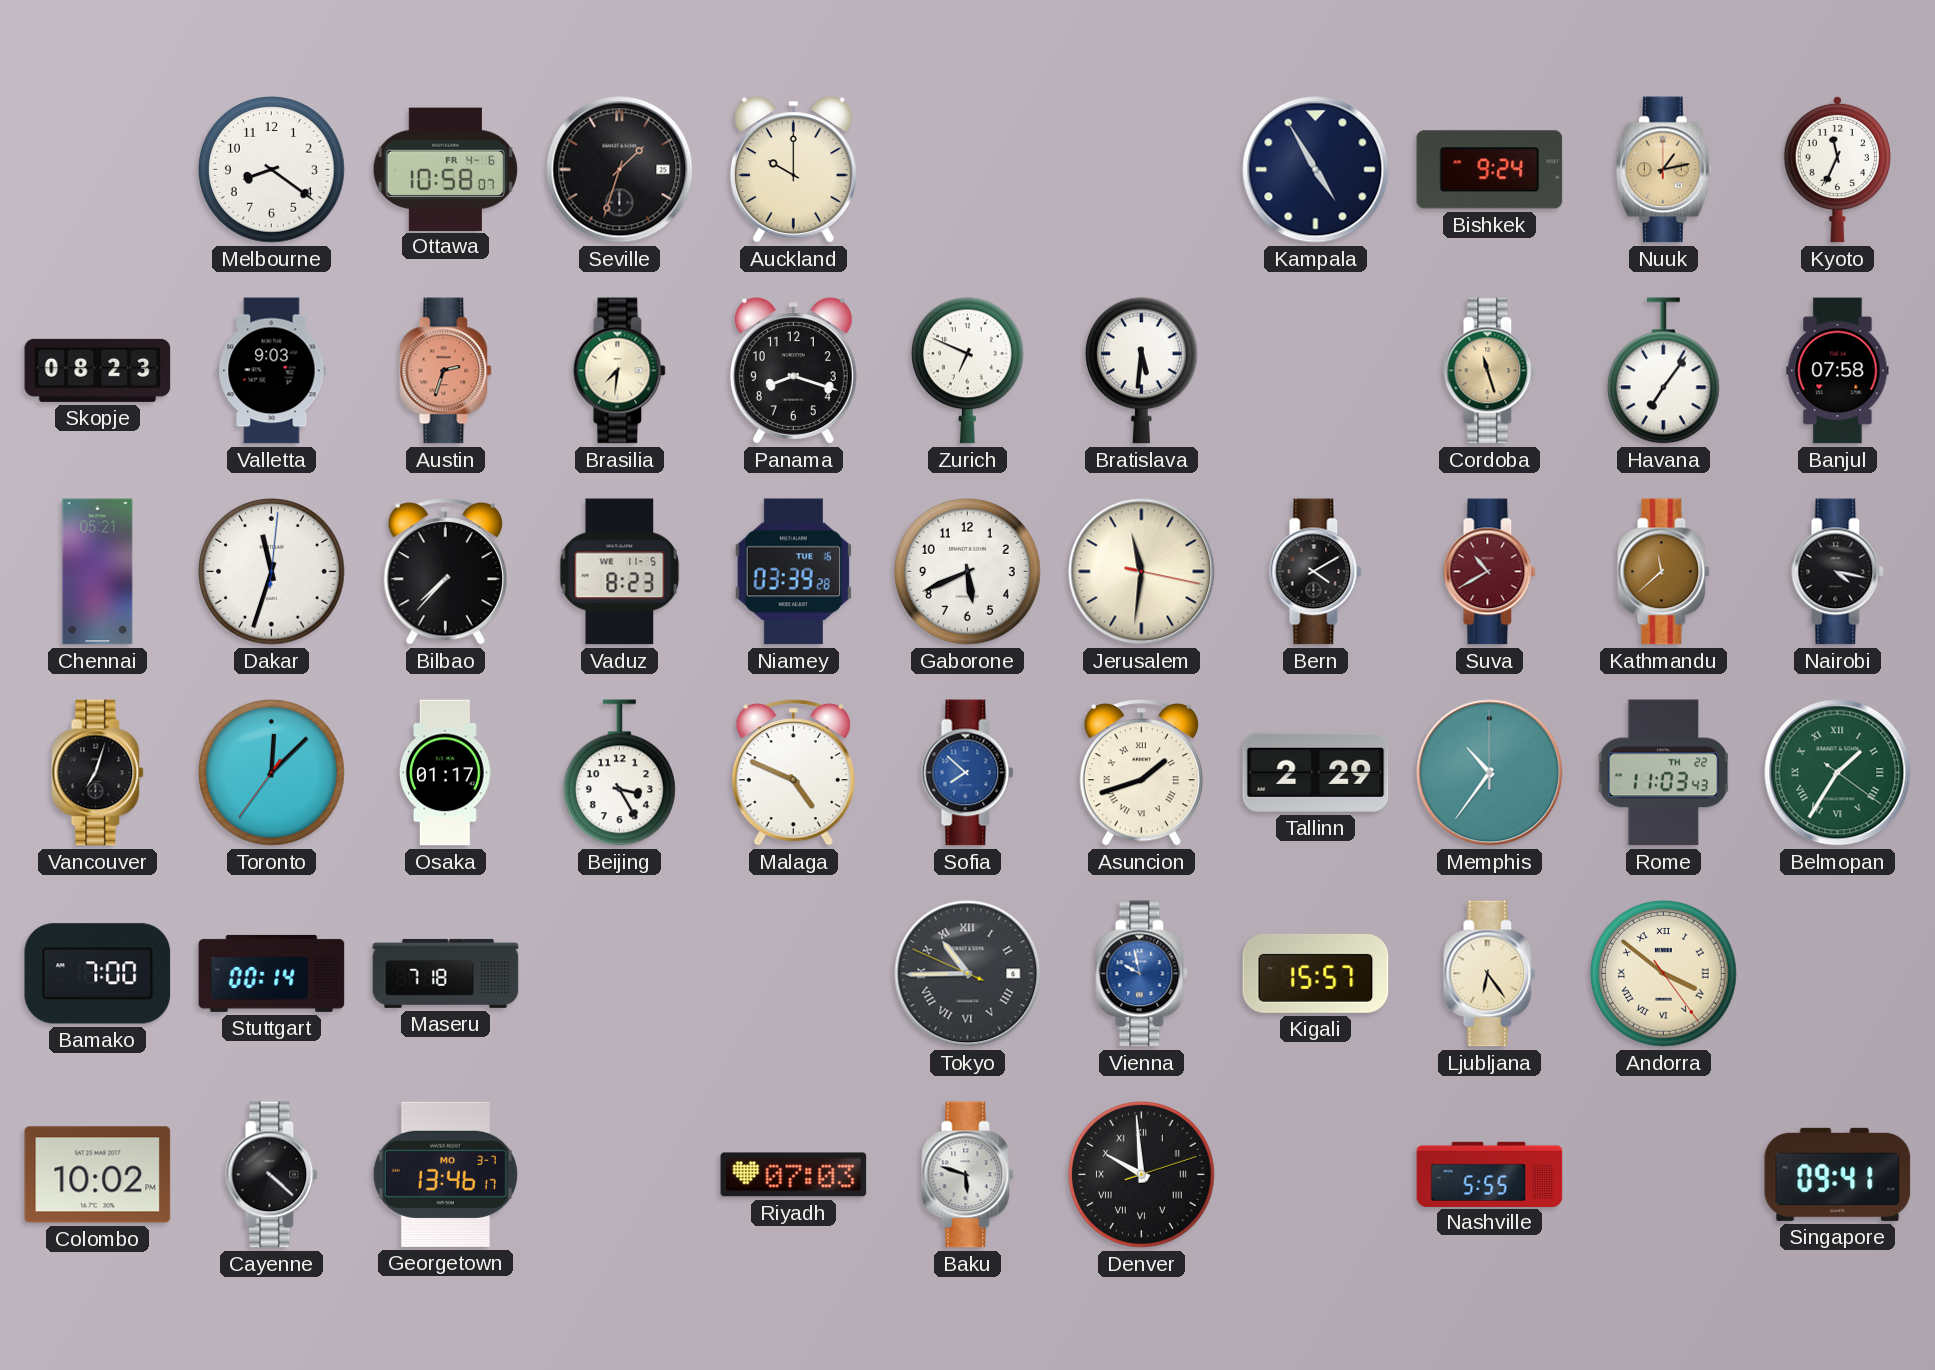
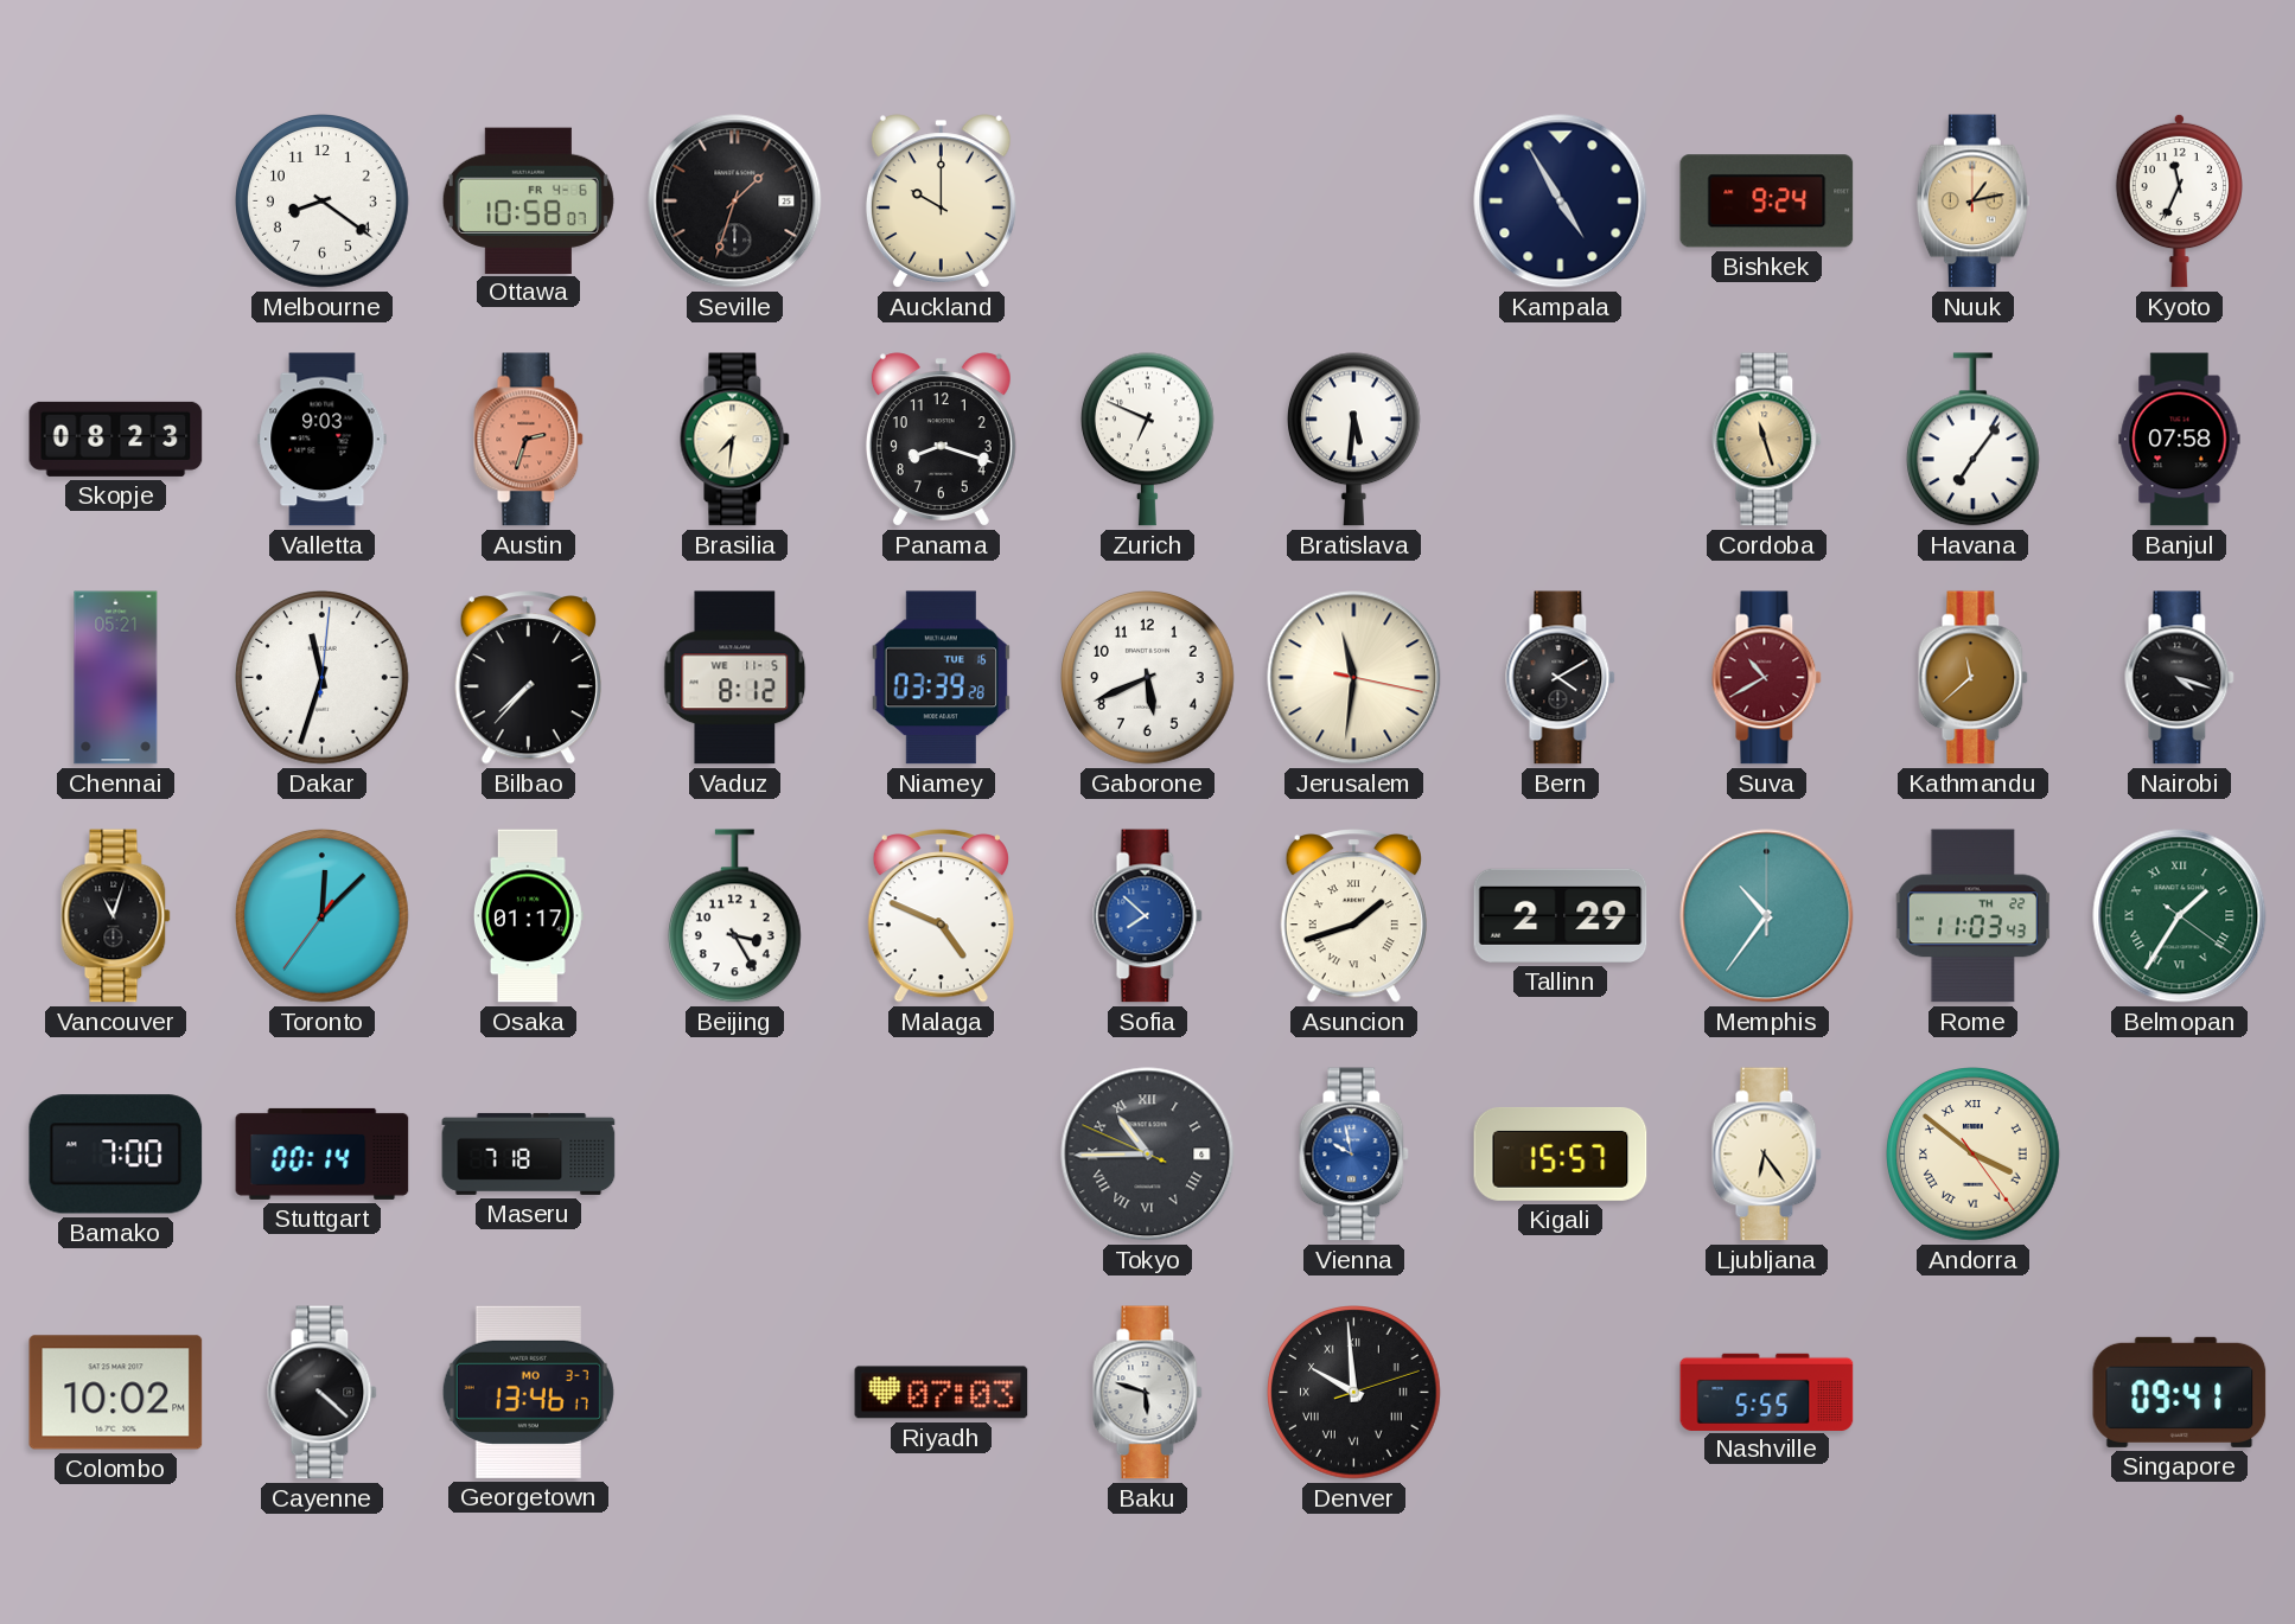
Vaduz: 8:23 -> 8:12 (735, 678)
Nairobi: 4:17 -> 4:18 (2180, 678)
Vancouver: 7:03 -> 11:03 (116, 916)
